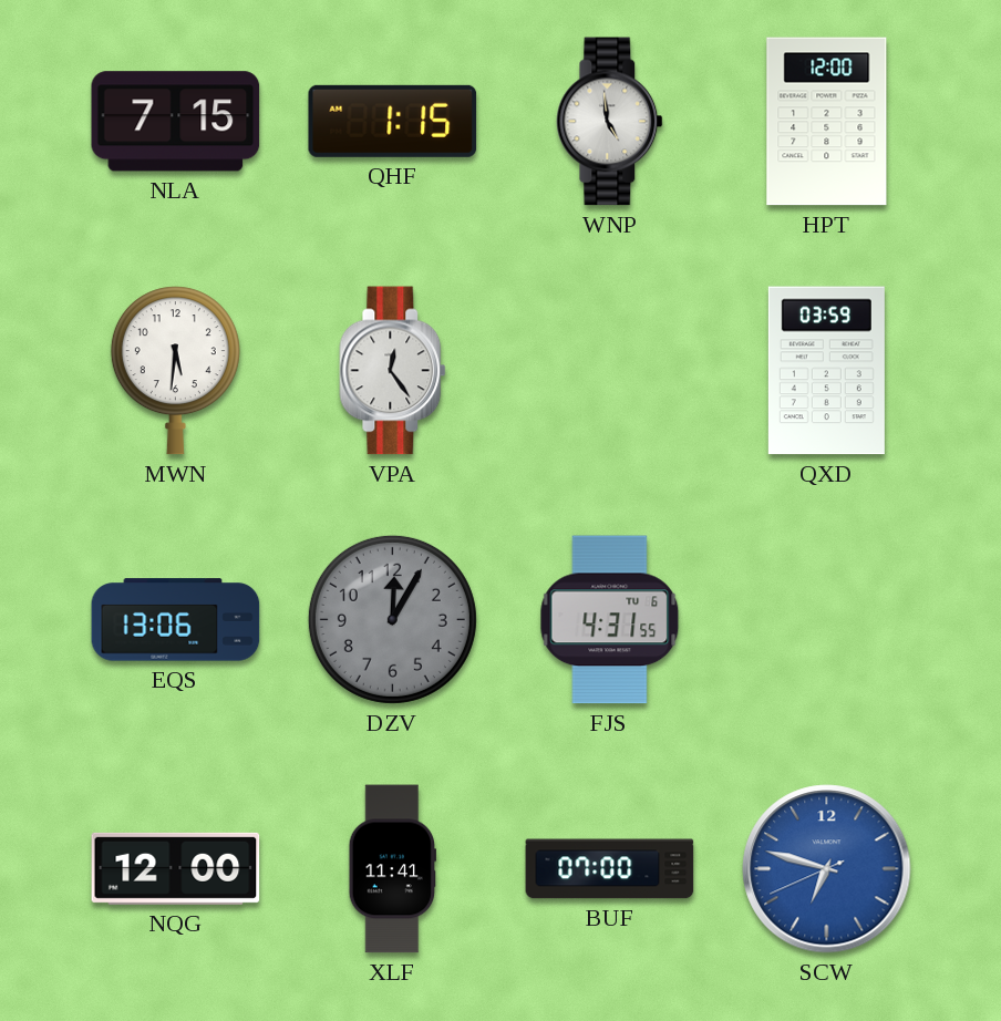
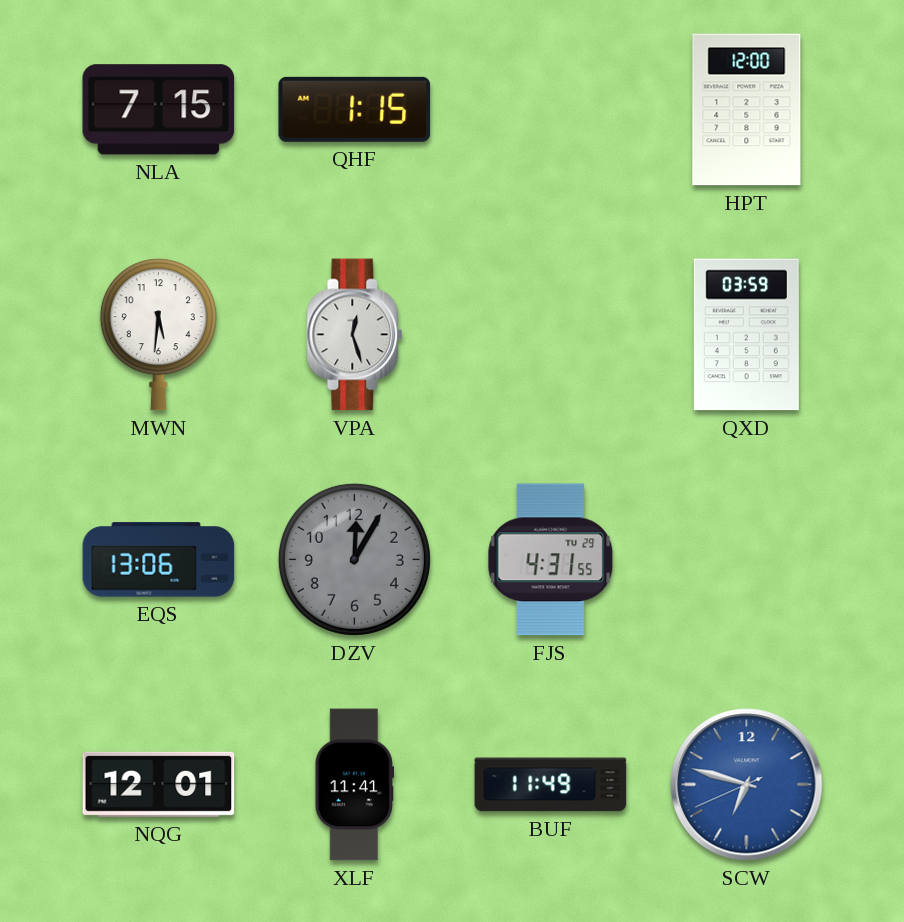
WNP: 4:59 -> none (610, 122)
VPA: 12:24 -> 12:27 (355, 335)
FJS date: TU 6 -> TU 29 (551, 560)
NQG: 12:00 -> 12:01 (159, 784)
BUF: 07:00 -> 11:49 (551, 785)
